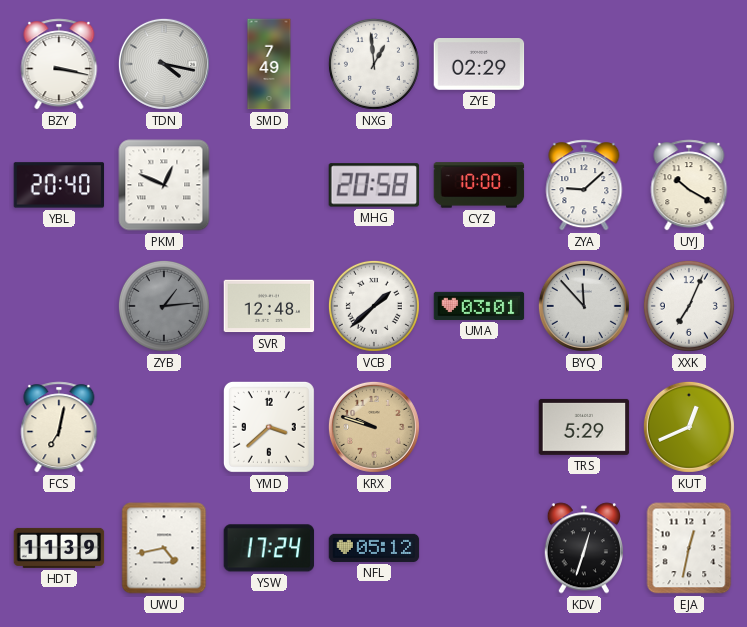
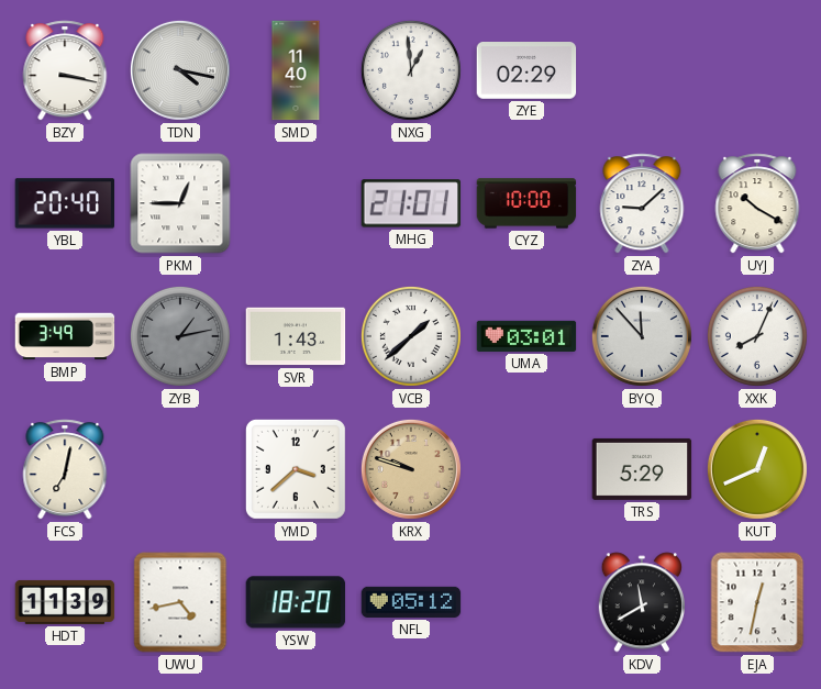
SMD: 7:49 -> 11:40 (296, 70)
PKM: 12:49 -> 12:45 (180, 203)
MHG: 20:58 -> 21:01 (411, 203)
BMP: none -> 3:49 (65, 336)
ZYB: 1:14 -> 1:13 (180, 336)
SVR: 12:48 -> 1:43 (296, 336)
XXK: 7:04 -> 8:04 (757, 336)
YSW: 17:24 -> 18:20 (296, 602)
KDV: 12:33 -> 11:40 (642, 602)
